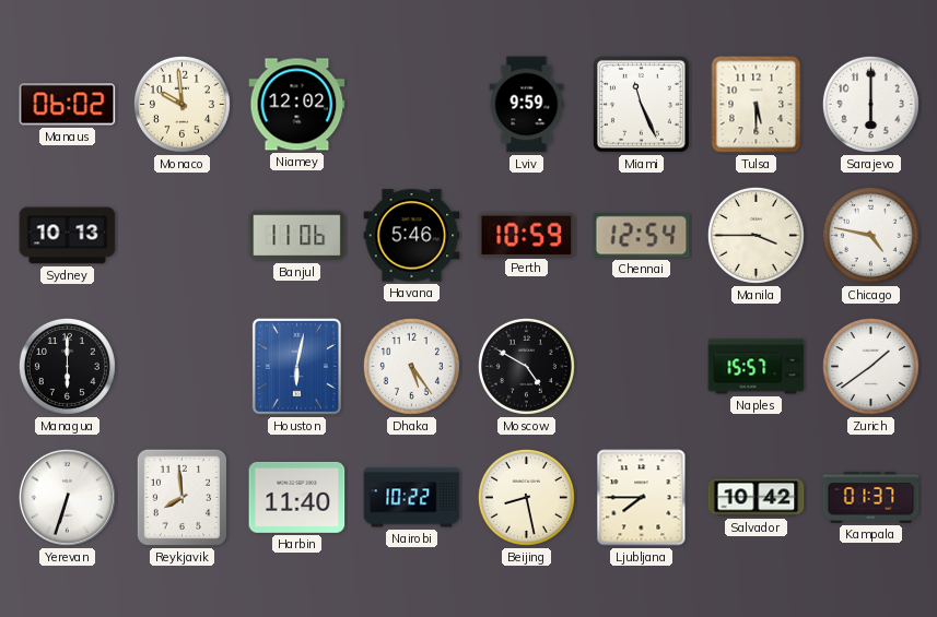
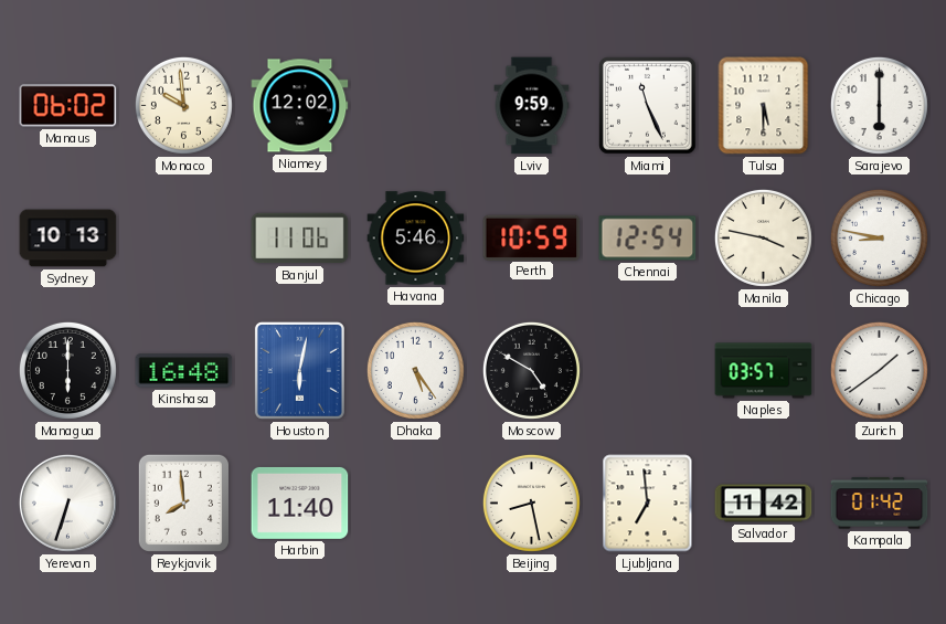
Manila: 3:45 -> 3:47 (763, 237)
Chicago: 4:47 -> 8:47 (879, 237)
Kinshasa: none -> 16:48 (184, 371)
Naples: 15:57 -> 03:57 (764, 371)
Nairobi: 10:22 -> none (412, 498)
Ljubljana: 7:45 -> 6:59 (648, 504)
Salvador: 10:42 -> 11:42 (764, 504)
Kampala: 01:37 -> 01:42 (880, 504)
